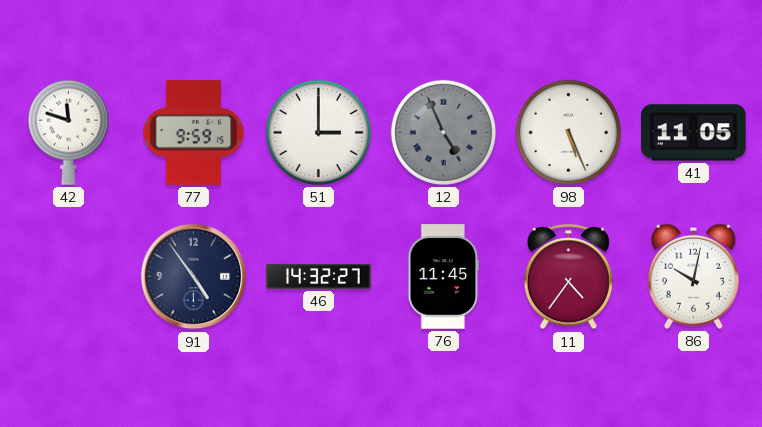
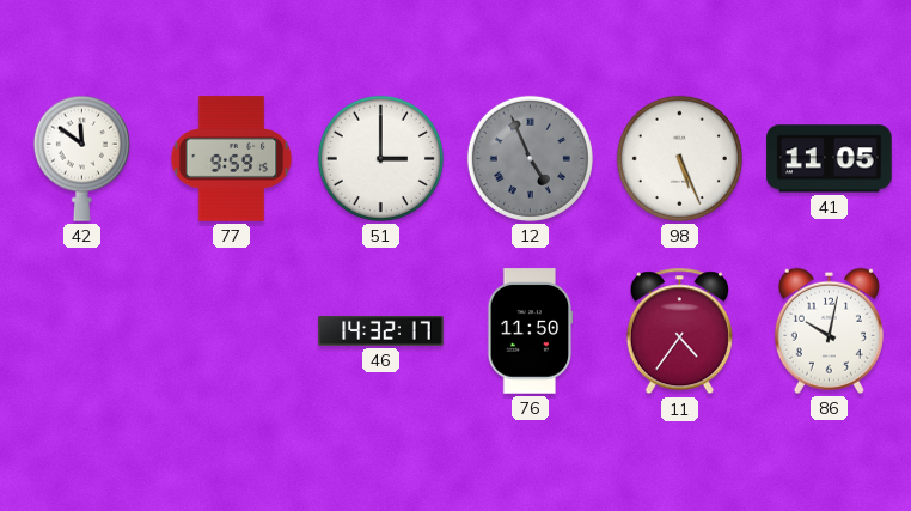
42: 11:48 -> 11:51 (81, 158)
91: 4:54 -> none (194, 277)
46: 14:32:27 -> 14:32:17 (381, 330)
76: 11:45 -> 11:50 (531, 331)
